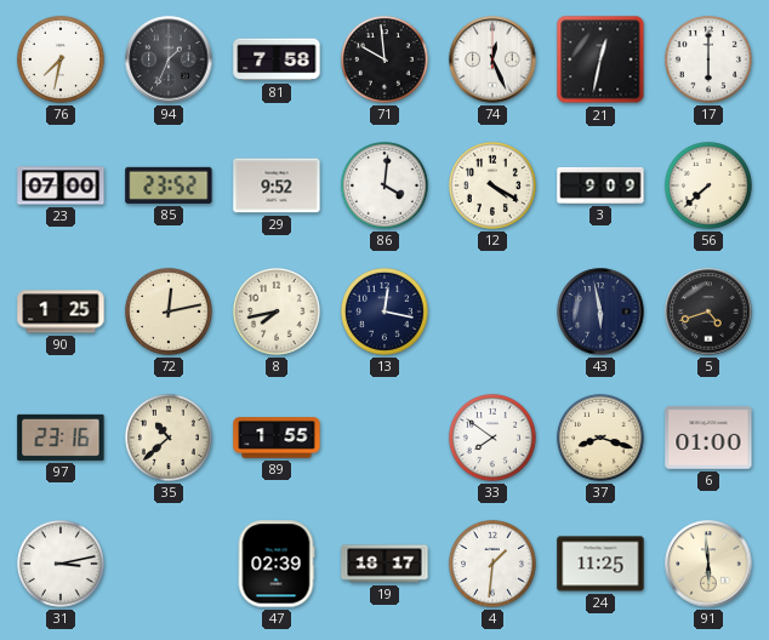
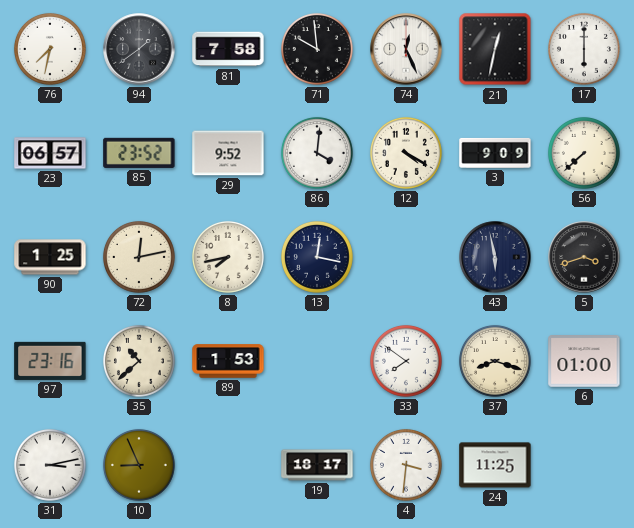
94: 1:34 -> 1:39 (139, 49)
23: 07:00 -> 06:57 (50, 153)
5: 4:42 -> 3:42 (584, 257)
89: 1:55 -> 1:53 (228, 361)
10: none -> 8:56 (139, 465)
47: 02:39 -> none (277, 564)
4: 1:31 -> 3:31 (406, 465)
91: 5:59 -> none (708, 564)
